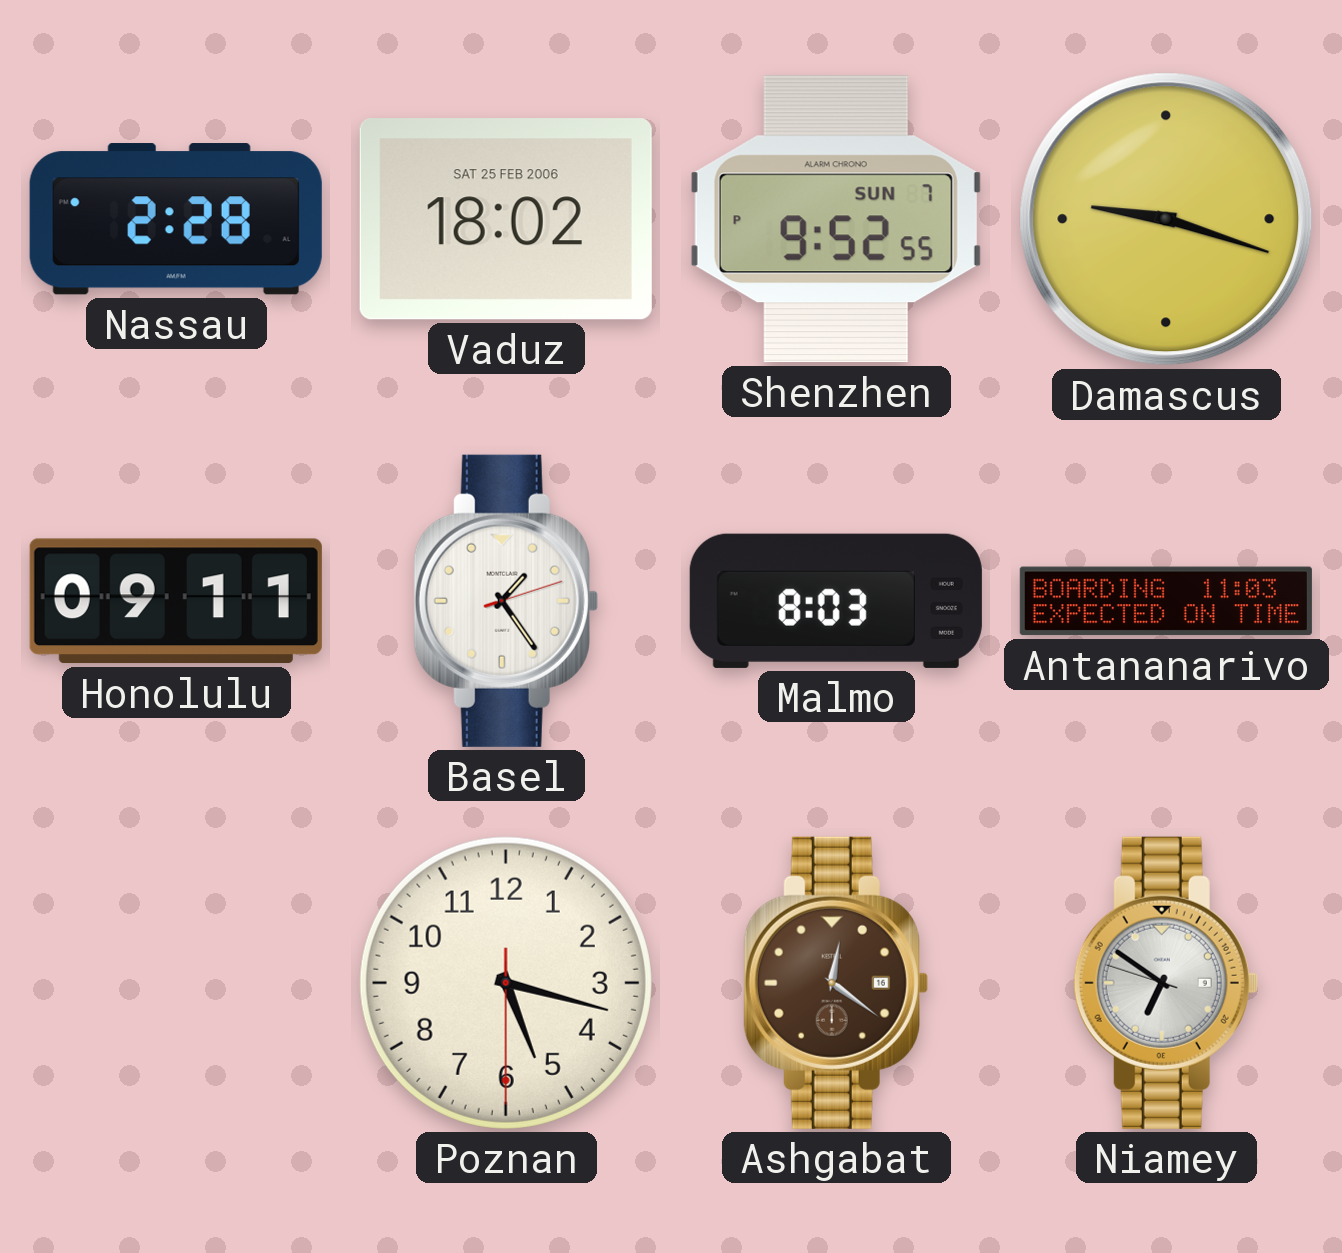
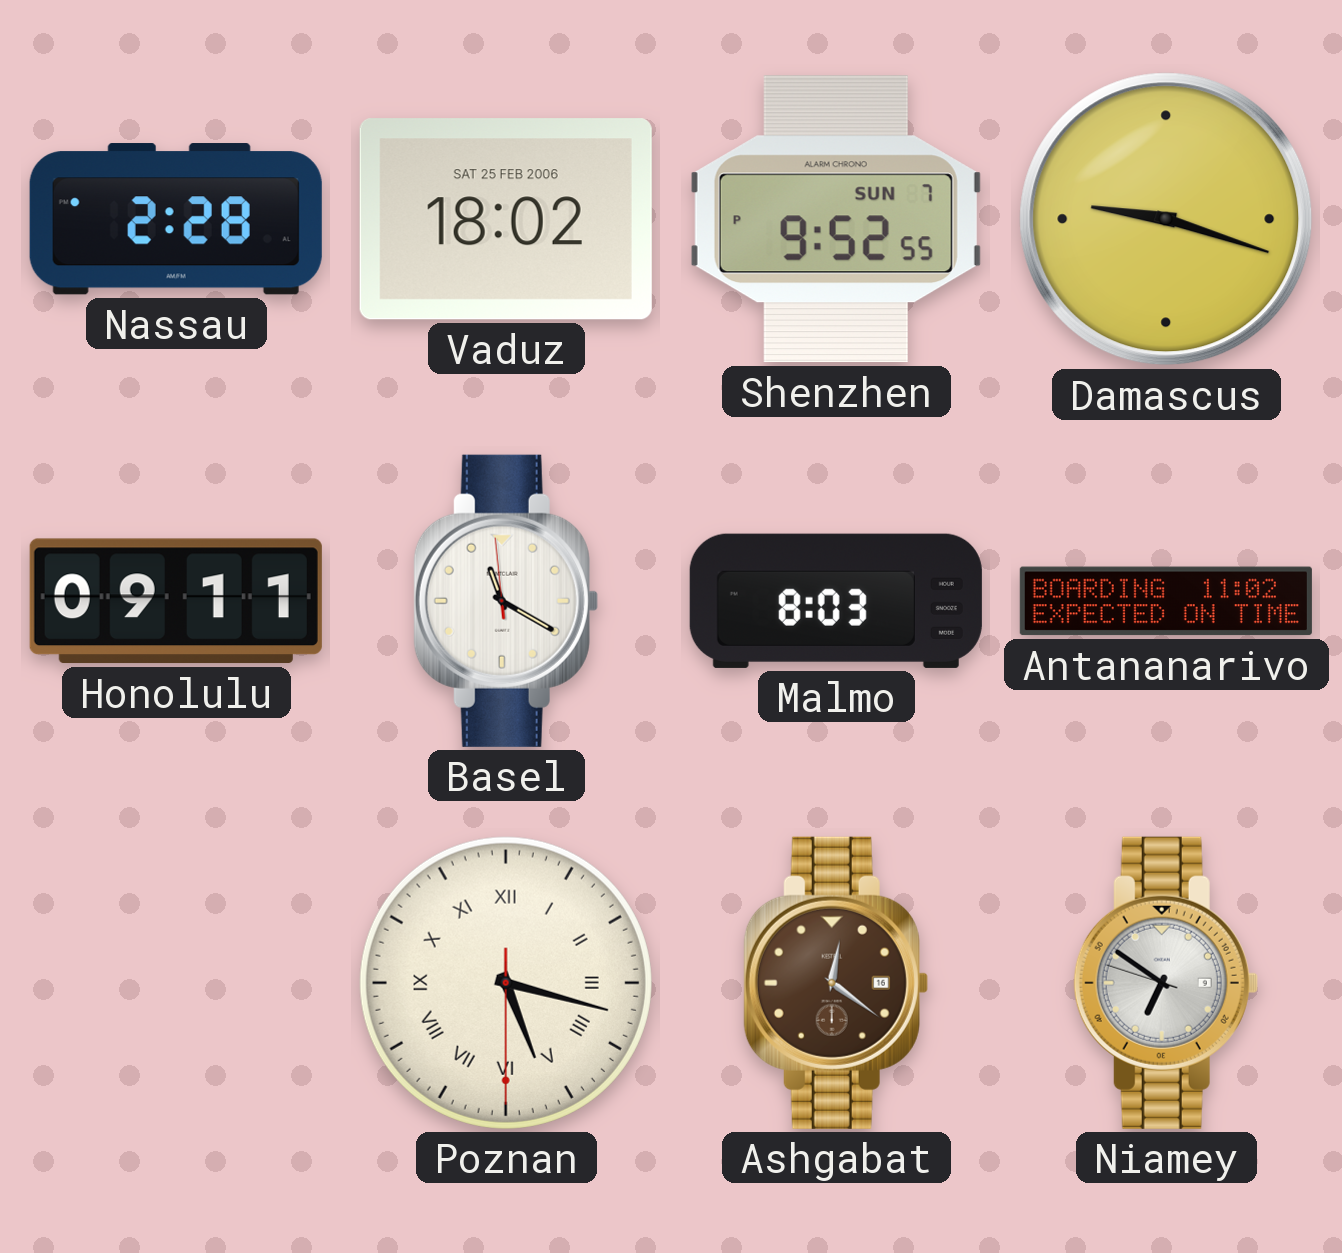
Basel: 1:24 -> 11:19 (506, 601)
Antananarivo: 11:03 -> 11:02 (1166, 601)
Poznan numerals: Arabic -> Roman (506, 983)
